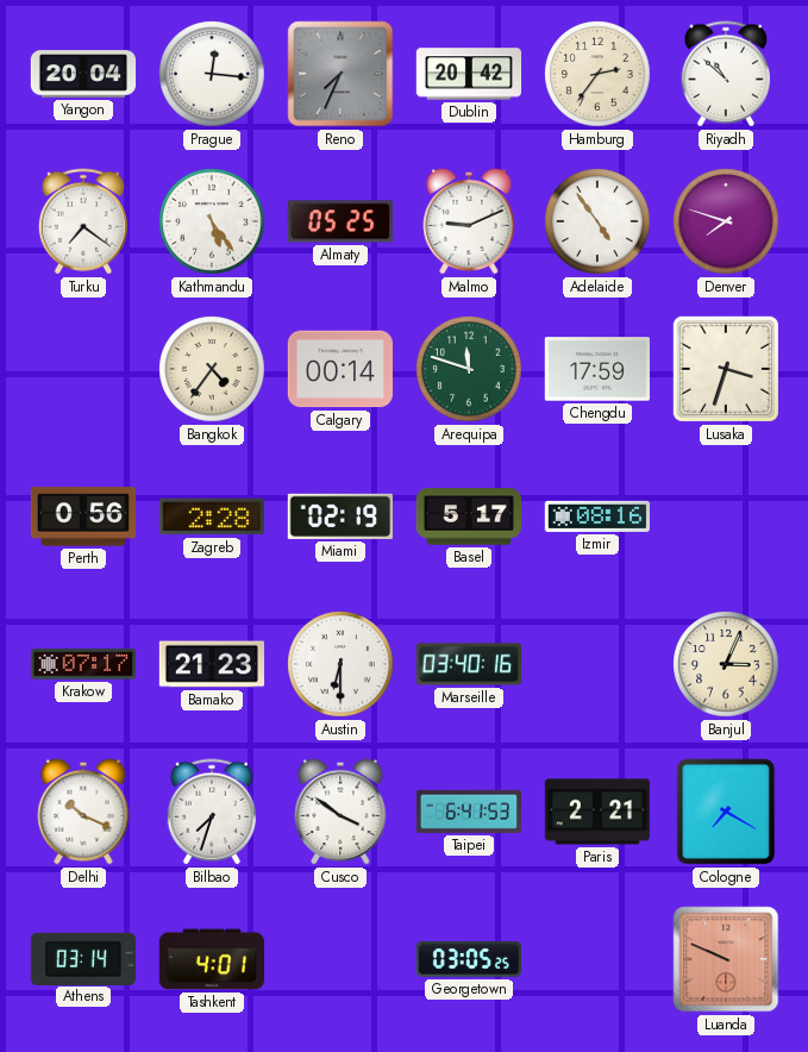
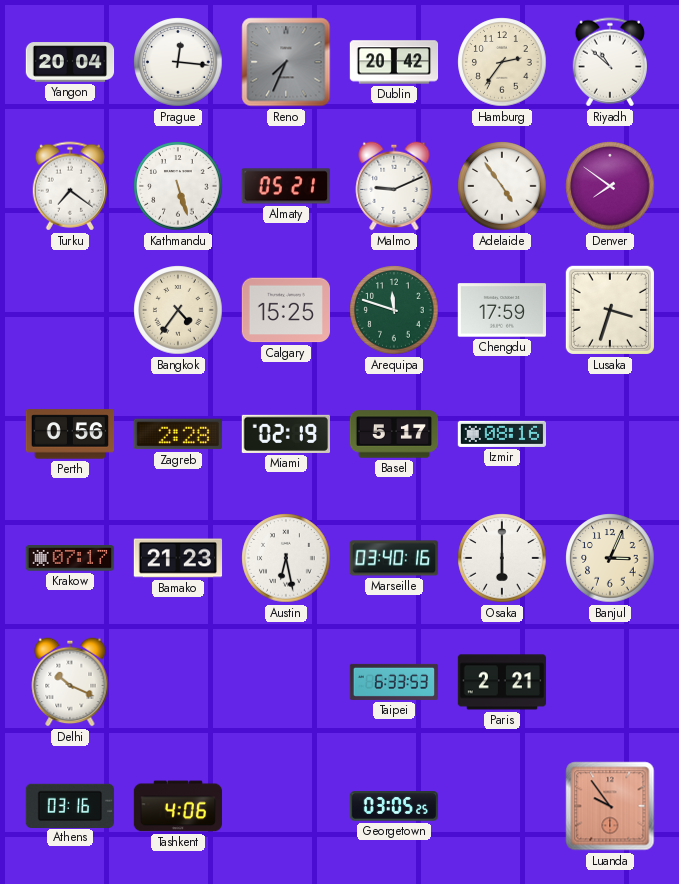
Kathmandu: 5:24 -> 5:27 (178, 186)
Almaty: 05:25 -> 05:21 (285, 186)
Denver: 7:48 -> 7:51 (610, 186)
Calgary: 00:14 -> 15:25 (285, 310)
Austin: 6:30 -> 6:28 (286, 558)
Osaka: none -> 6:00 (502, 558)
Bilbao: 7:33 -> none (211, 812)
Cusco: 3:51 -> none (340, 812)
Taipei: 6:41 -> 6:33 (393, 682)
Cologne: 7:20 -> none (726, 812)
Athens: 03:14 -> 03:16 (70, 805)
Tashkent: 4:01 -> 4:06 (177, 806)
Luanda: 9:49 -> 9:54 (610, 806)
